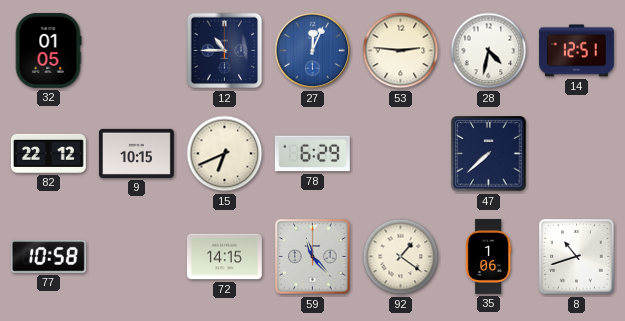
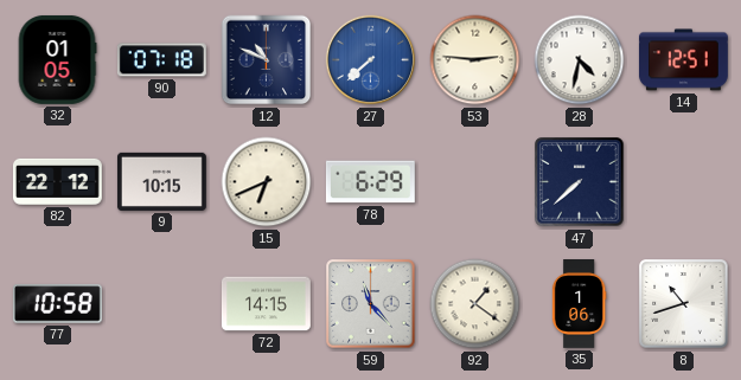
90: none -> 07:18 (161, 60)
12: 10:45 -> 10:49 (267, 60)
27: 12:04 -> 7:38 (371, 60)
